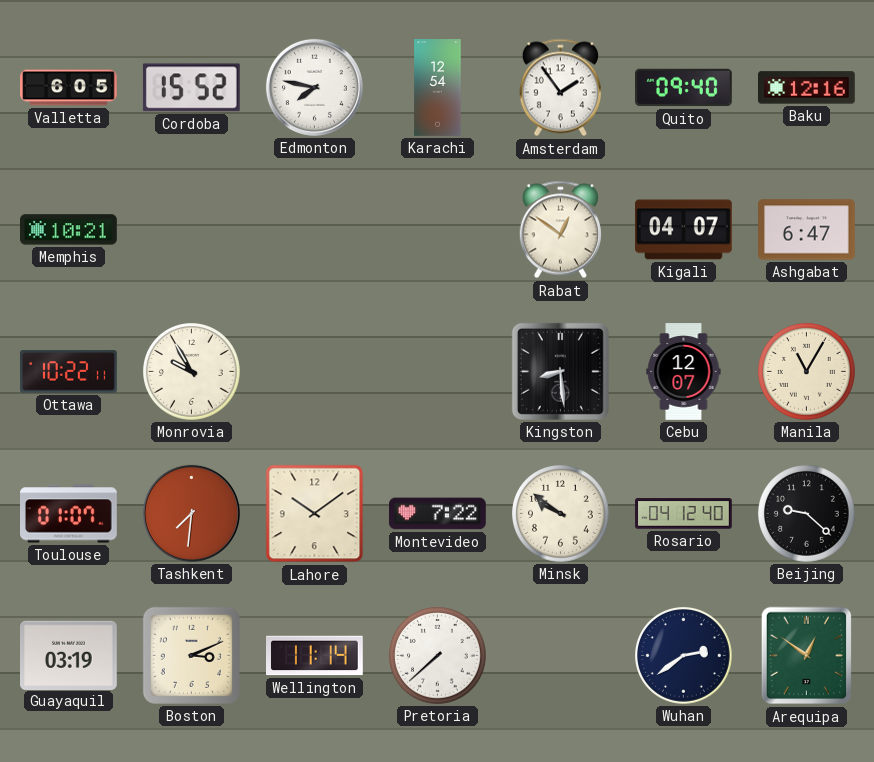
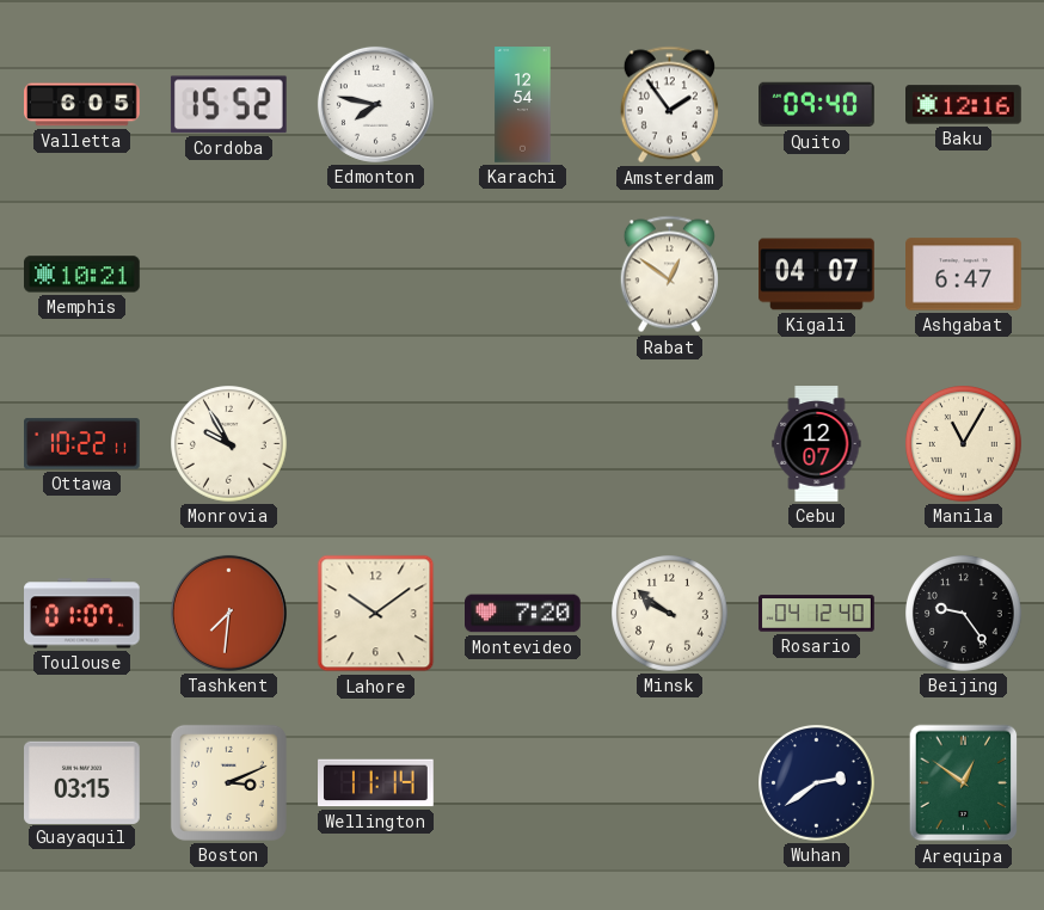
Kingston: 8:29 -> none (560, 371)
Montevideo: 7:22 -> 7:20 (523, 614)
Beijing: 9:22 -> 9:24 (964, 614)
Guayaquil: 03:19 -> 03:15 (82, 782)
Pretoria: 7:38 -> none (438, 656)
